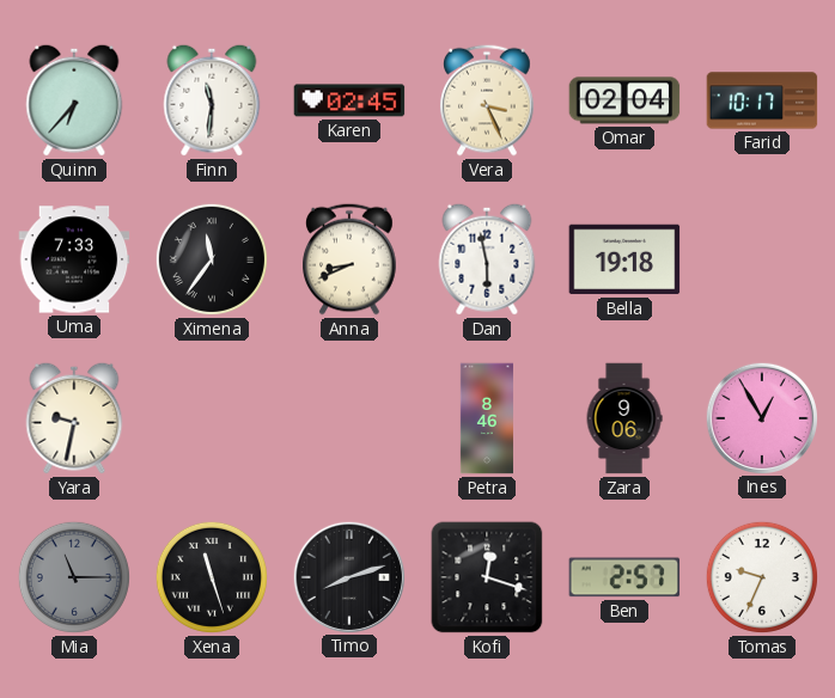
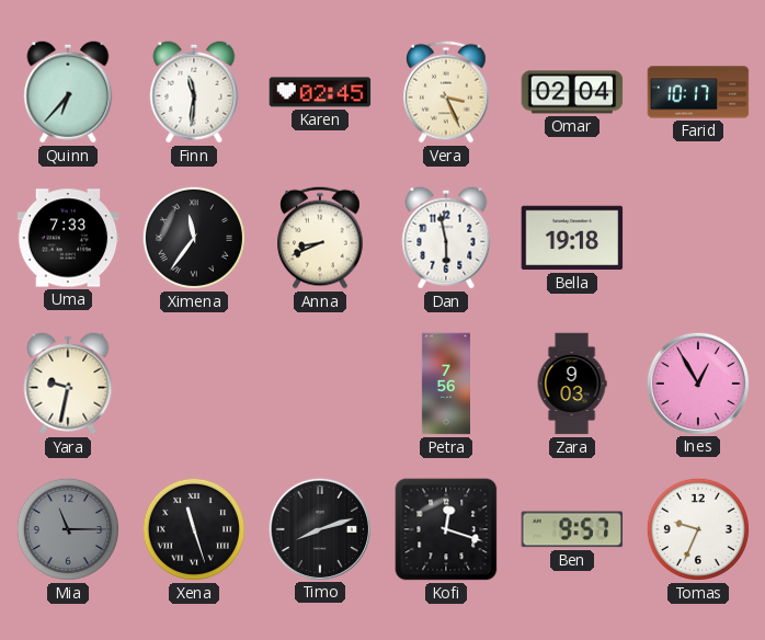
Petra: 8:46 -> 7:56 (445, 384)
Zara: 9:06 -> 9:03 (572, 384)
Ben: 2:57 -> 9:57 (572, 529)
